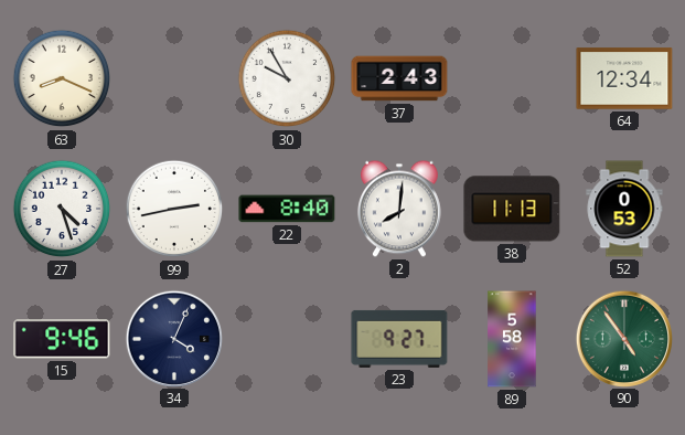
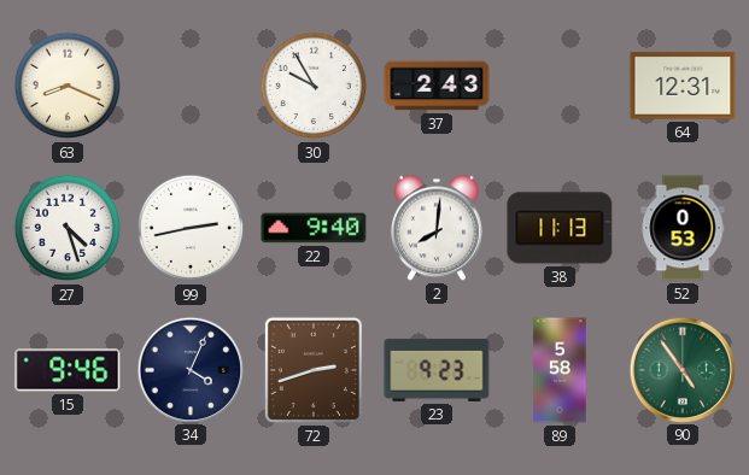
64: 12:34 -> 12:31 (683, 86)
22: 8:40 -> 9:40 (314, 228)
72: none -> 2:42 (314, 370)
23: 9:27 -> 9:23 (437, 370)
